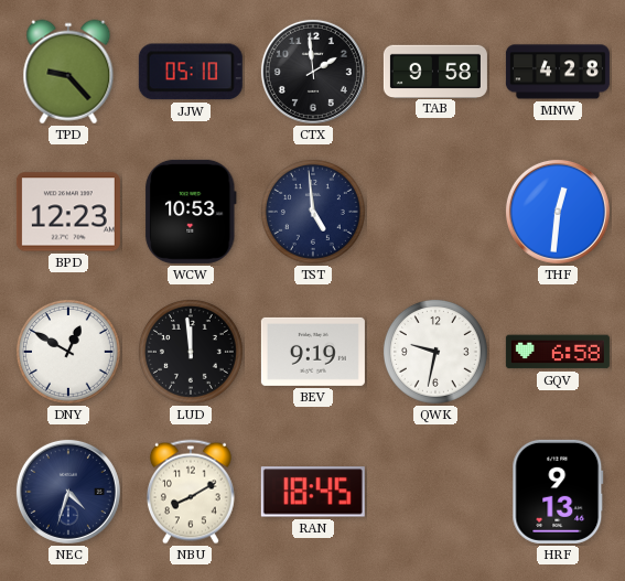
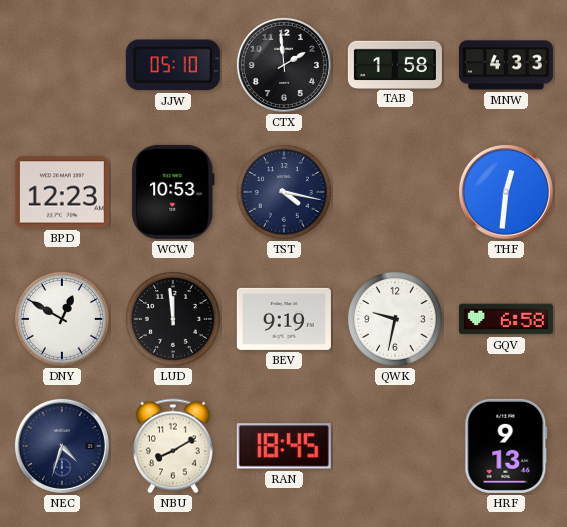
TPD: 9:23 -> none (68, 72)
TAB: 9:58 -> 1:58 (395, 64)
MNW: 4:28 -> 4:33 (506, 65)
TST: 4:59 -> 4:17 (284, 192)
